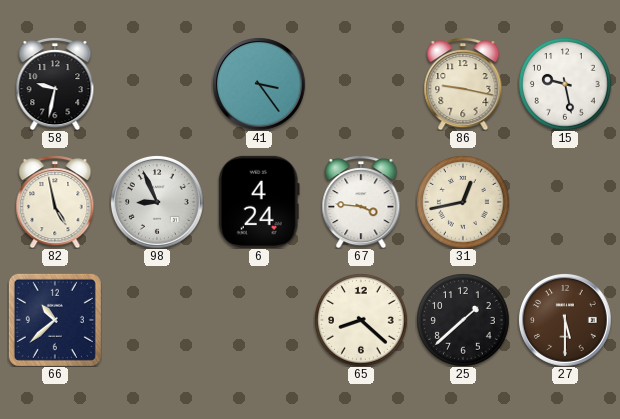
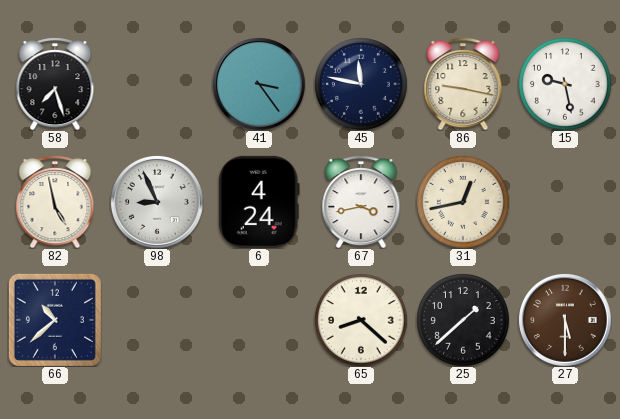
58: 9:32 -> 7:27 (55, 84)
45: none -> 11:47 (361, 84)
67: 3:46 -> 3:43 (361, 202)
